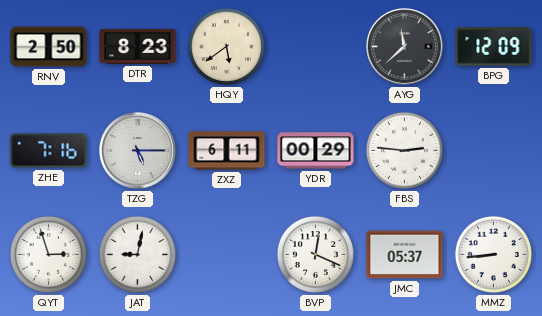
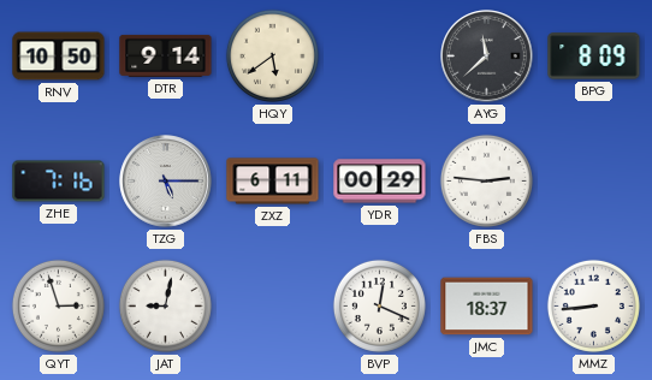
RNV: 2:50 -> 10:50 (59, 57)
DTR: 8:23 -> 9:14 (166, 55)
BPG: 12:09 -> 8:09 (594, 57)
JMC: 05:37 -> 18:37 (487, 307)
